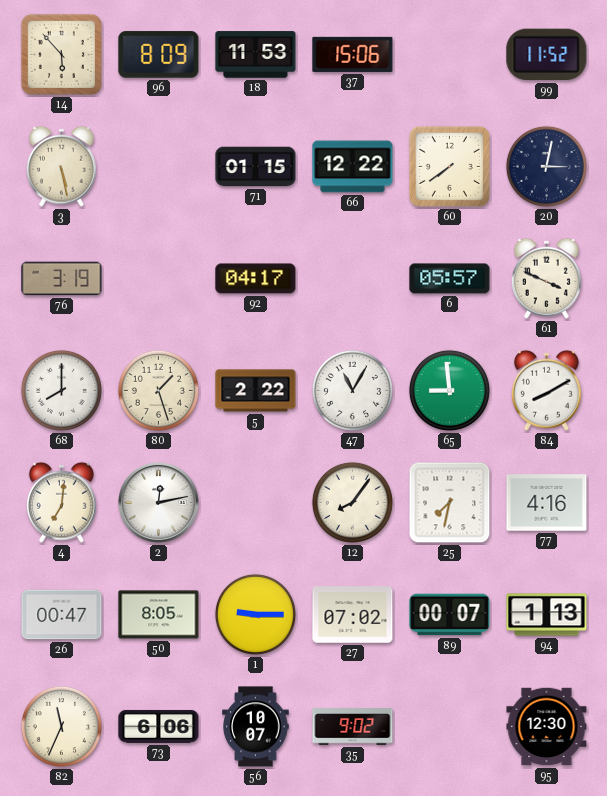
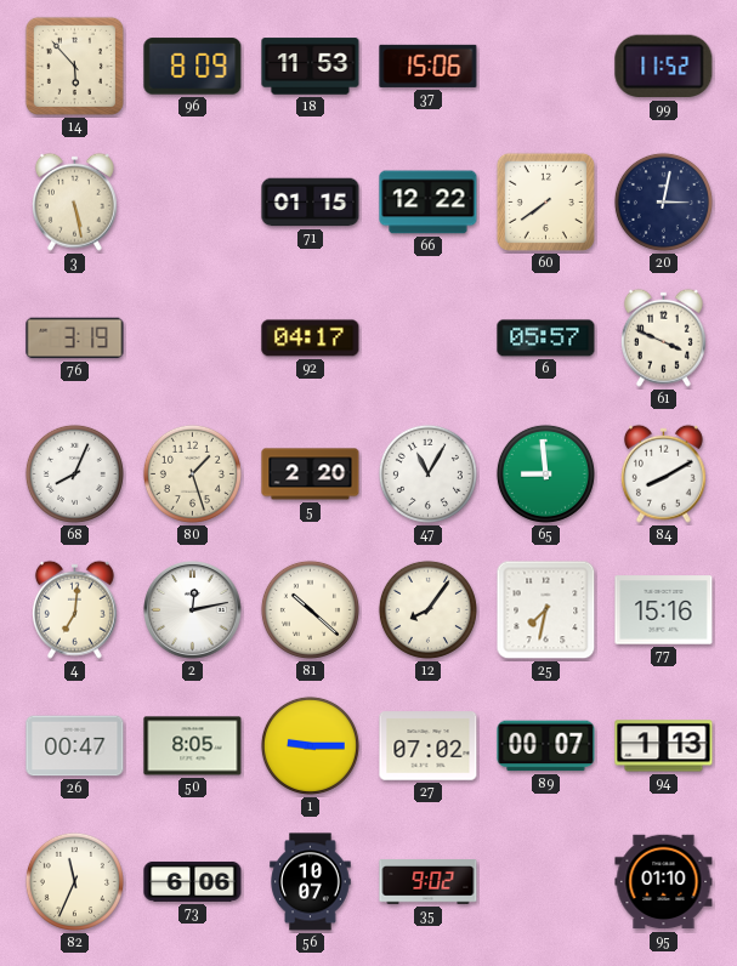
68: 8:00 -> 8:04 (74, 473)
5: 2:22 -> 2:20 (311, 475)
81: none -> 10:22 (310, 609)
77: 4:16 -> 15:16 (664, 610)
95: 12:30 -> 01:10 (664, 882)
